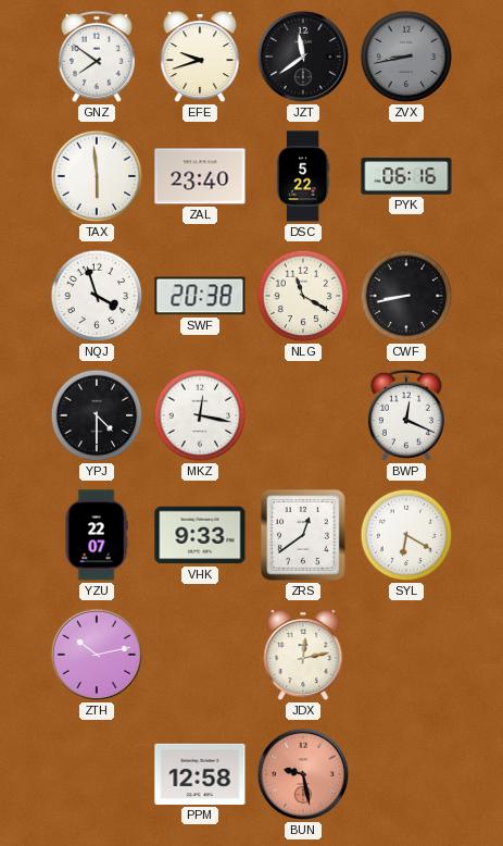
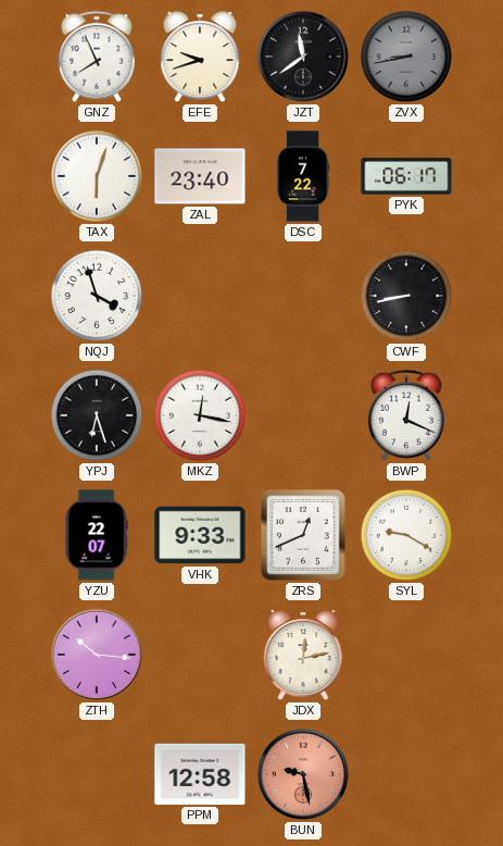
GNZ: 7:51 -> 7:56 (97, 57)
TAX: 5:59 -> 6:03 (97, 176)
DSC: 5:22 -> 7:22 (303, 176)
PYK: 06:16 -> 06:17 (406, 176)
SWF: 20:38 -> none (200, 296)
NLG: 11:20 -> none (303, 296)
YPJ: 4:30 -> 6:27 (97, 415)
ZRS: 12:39 -> 12:41 (303, 535)
SYL: 6:20 -> 9:20 (406, 535)
ZTH: 10:13 -> 10:16 (97, 655)
